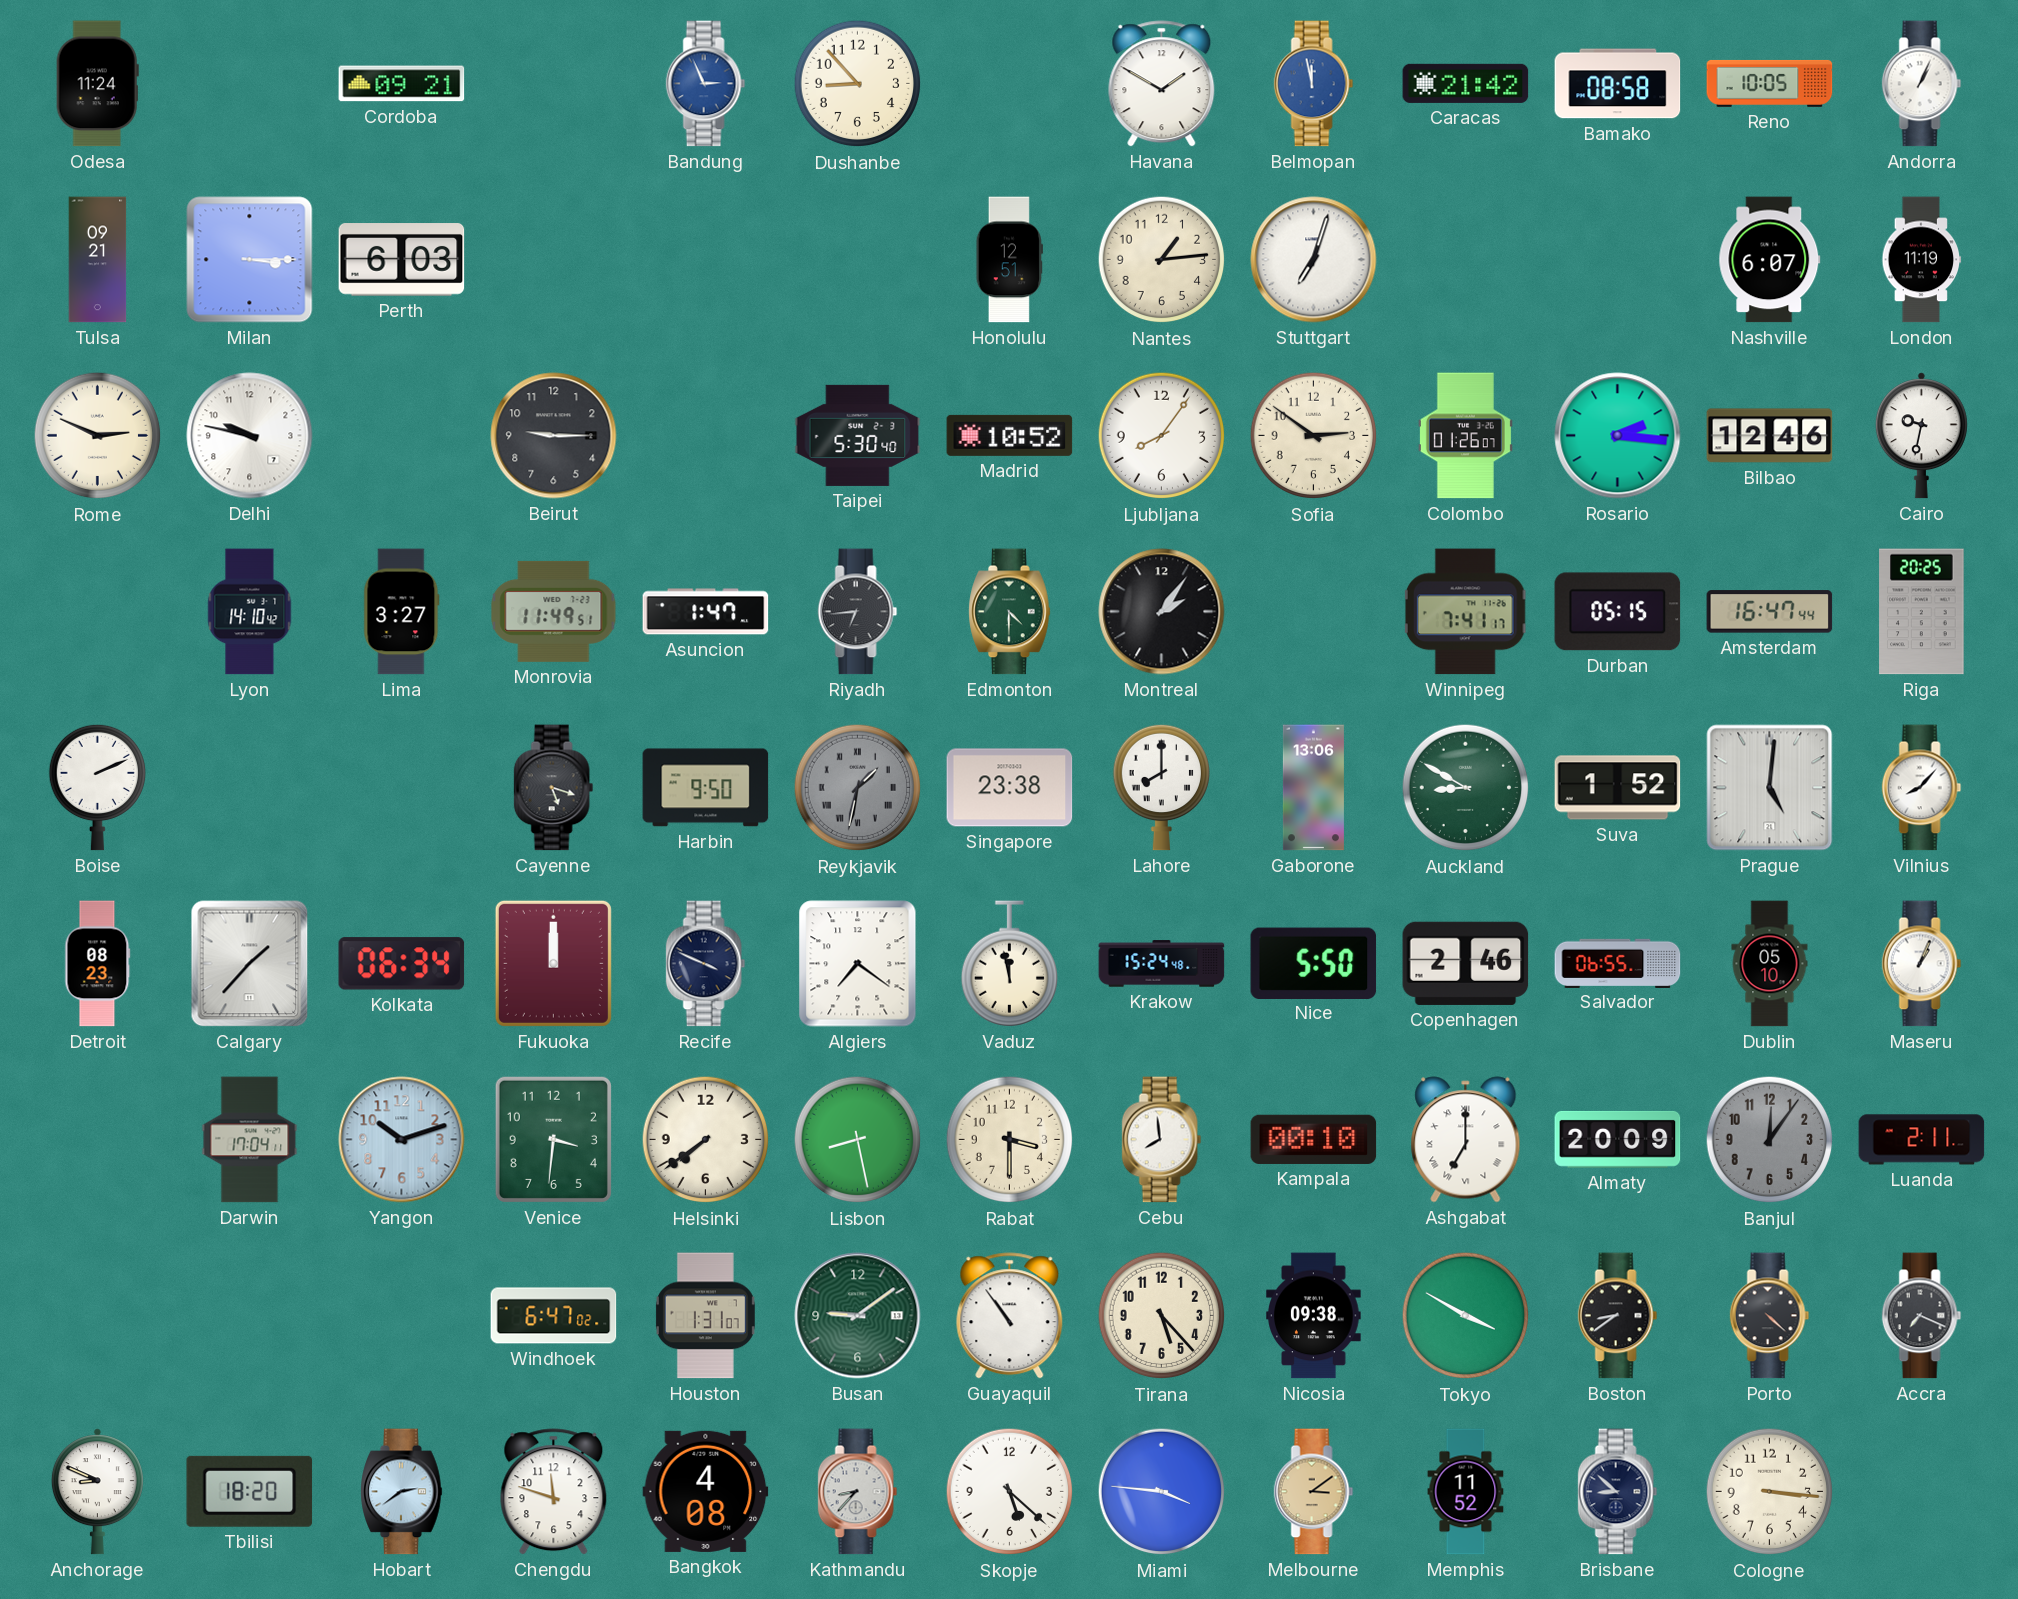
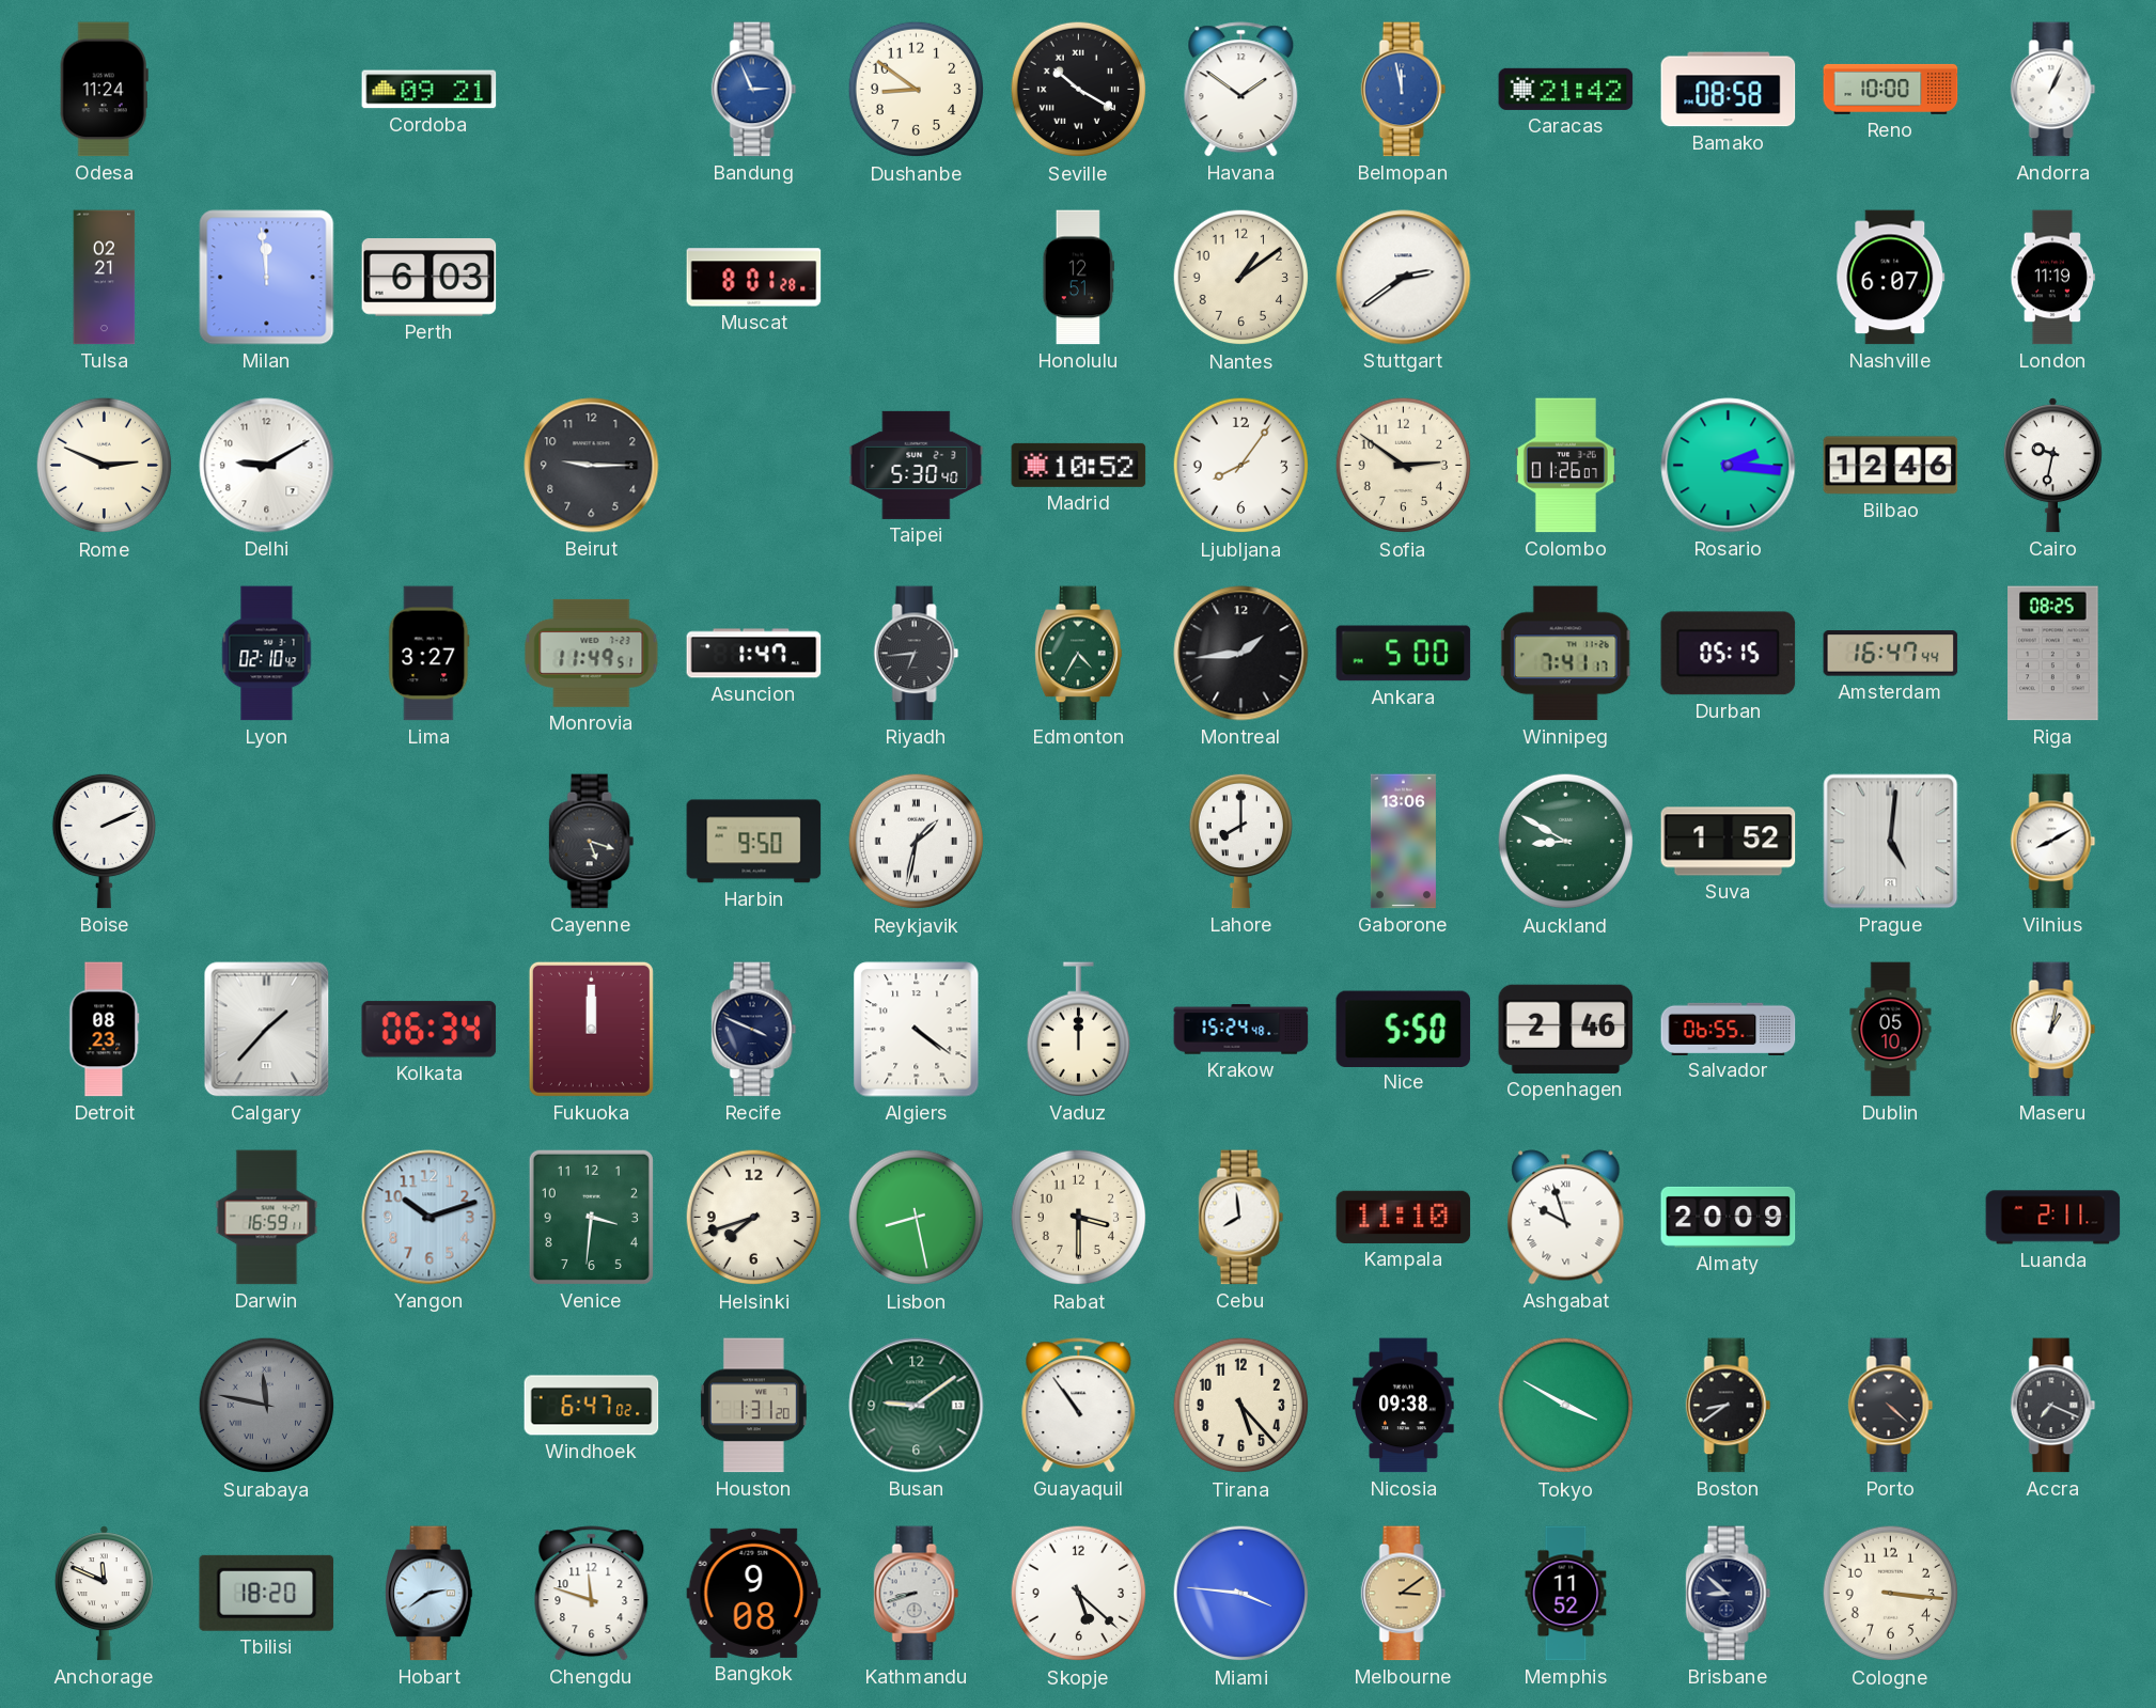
Dushanbe: 8:53 -> 8:51 (917, 90)
Seville: none -> 10:20 (1079, 90)
Havana: 1:50 -> 1:51 (1241, 90)
Reno: 10:05 -> 10:00 (1891, 89)
Tulsa: 09:21 -> 02:21 (105, 278)
Milan: 3:15 -> 11:59 (267, 278)
Muscat: none -> 8:01 (754, 278)
Nantes: 1:14 -> 1:09 (1241, 278)
Stuttgart: 7:03 -> 2:39 (1404, 278)
Delhi: 9:47 -> 9:10 (267, 466)
Lyon: 14:10 -> 02:10 (267, 654)
Edmonton: 4:30 -> 4:35 (1079, 654)
Montreal: 2:06 -> 1:44 (1241, 654)
Ankara: none -> 5:00 (1404, 654)
Riga: 20:25 -> 08:25 (2053, 654)
Reykjavik dial: grey -> white (917, 842)
Singapore: 23:38 -> none (1010, 788)
Vilnius: 8:07 -> 8:10 (2053, 842)
Algiers: 7:21 -> 4:21 (917, 1030)
Vaduz: 11:58 -> 12:00 (1078, 1030)
Maseru: 1:04 -> 1:02 (2053, 1030)
Darwin: 17:04 -> 16:59 (267, 1218)
Helsinki: 7:39 -> 7:42 (754, 1218)
Kampala: 00:10 -> 11:10 (1404, 1217)
Ashgabat: 7:00 -> 9:57 (1566, 1218)
Banjul: 12:06 -> none (1770, 1140)
Surabaya: none -> 11:47 (267, 1406)
Houston: 1:31:07 -> 1:31:20 (753, 1406)
Anchorage: 8:49 -> 11:49 (104, 1594)
Bangkok: 4:08 -> 9:08 (754, 1593)
Kathmandu: 8:37 -> 8:42 (917, 1594)
